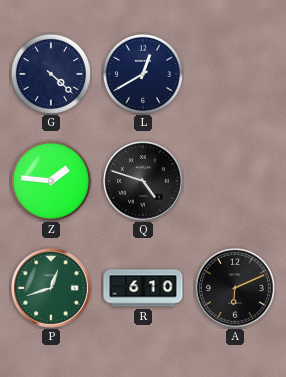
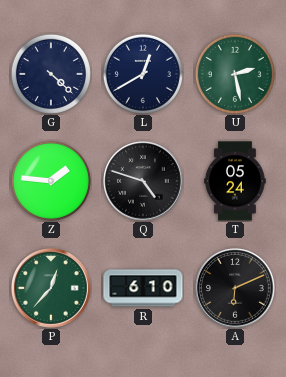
U: none -> 2:28 (235, 74)
T: none -> 05:24 (235, 181)
P: 12:42 -> 12:37 (52, 289)
